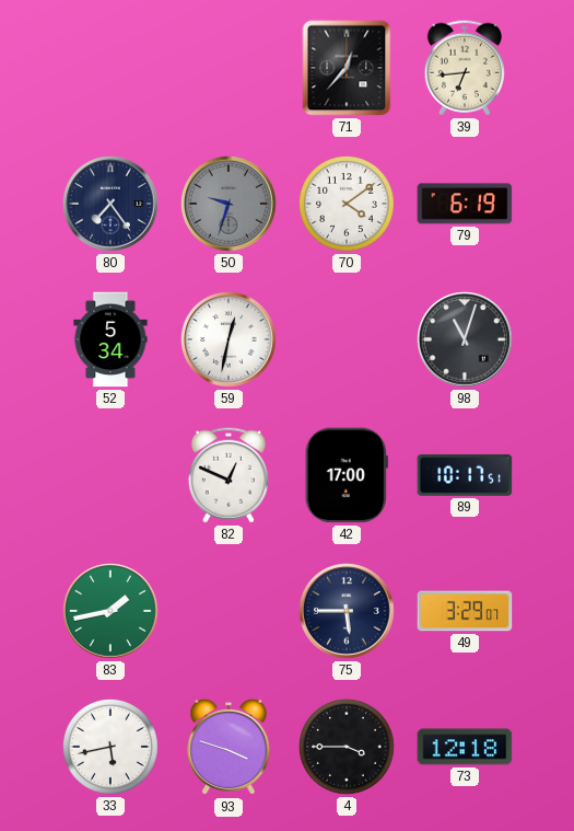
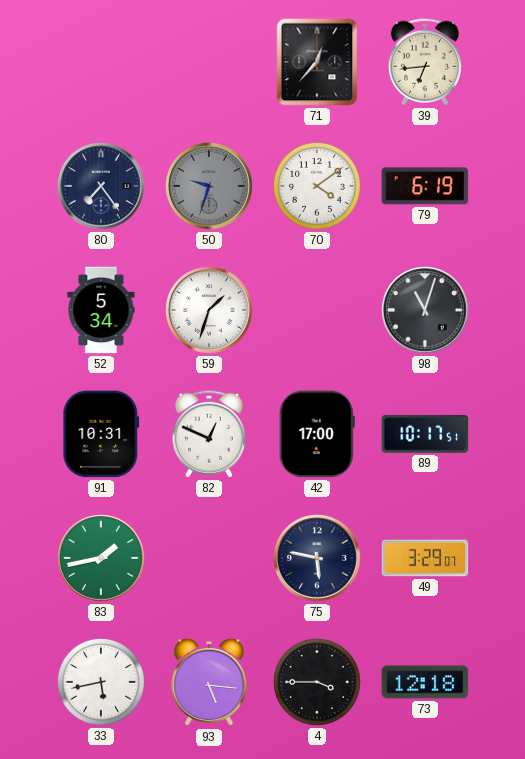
59: 12:32 -> 1:33 (210, 311)
91: none -> 10:31 (101, 434)
75: 5:45 -> 5:47 (318, 559)
93: 3:48 -> 5:16 (209, 682)
